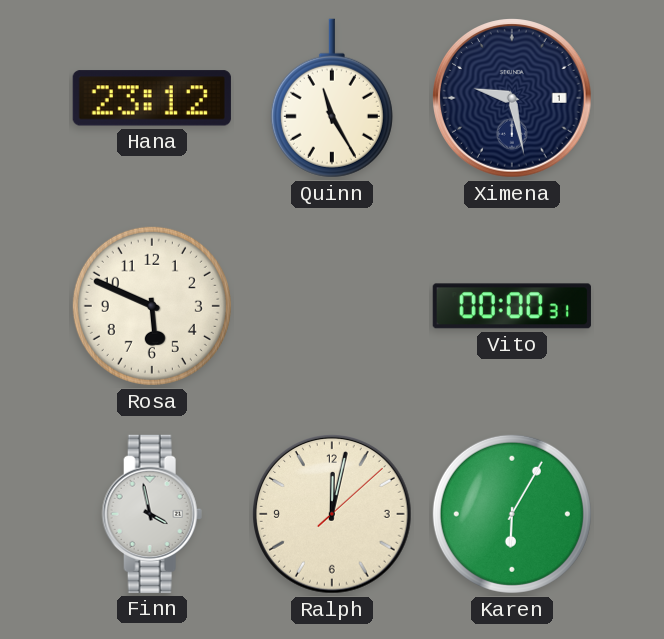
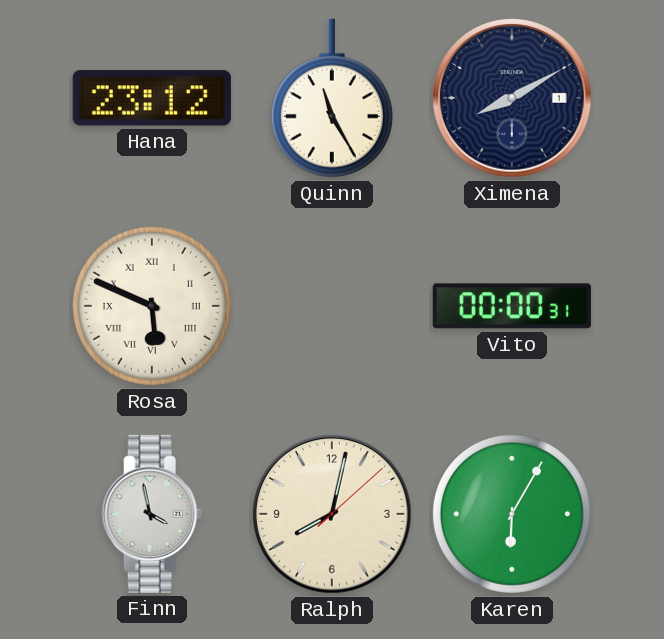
Ximena: 9:28 -> 8:10 (513, 99)
Rosa numerals: Arabic -> Roman (152, 306)
Ralph: 12:02 -> 8:02 (333, 515)
